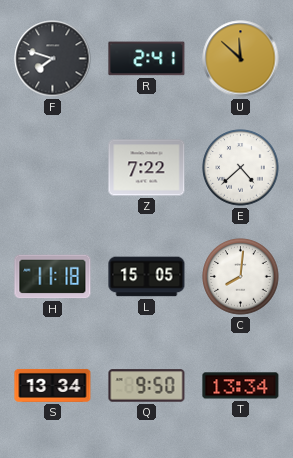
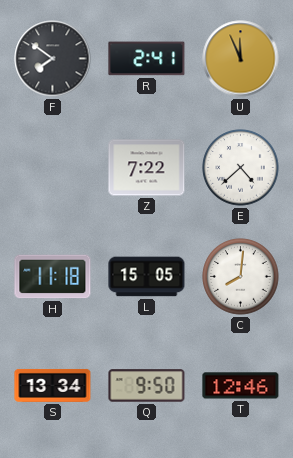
F: 7:48 -> 7:51 (53, 59)
U: 11:52 -> 11:56 (241, 59)
T: 13:34 -> 12:46 (241, 386)
